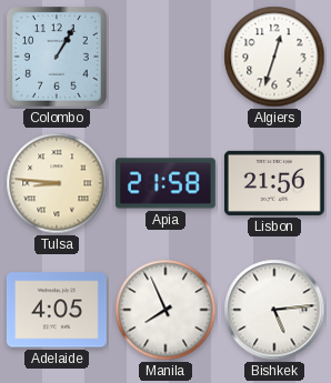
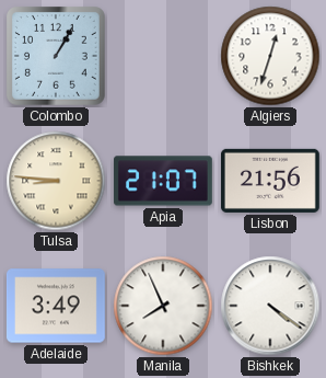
Apia: 21:58 -> 21:07 (163, 181)
Adelaide: 4:05 -> 3:49 (56, 306)
Bishkek: 5:14 -> 4:21 (270, 306)
